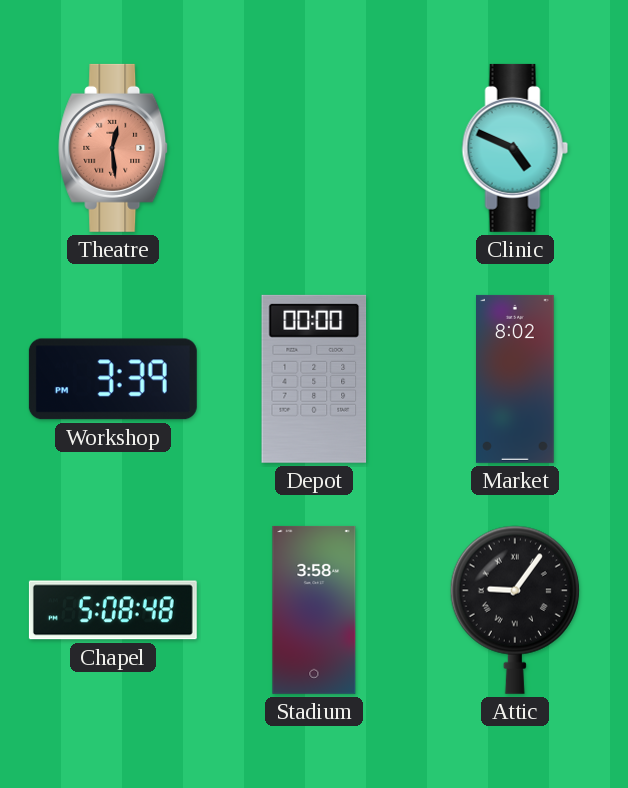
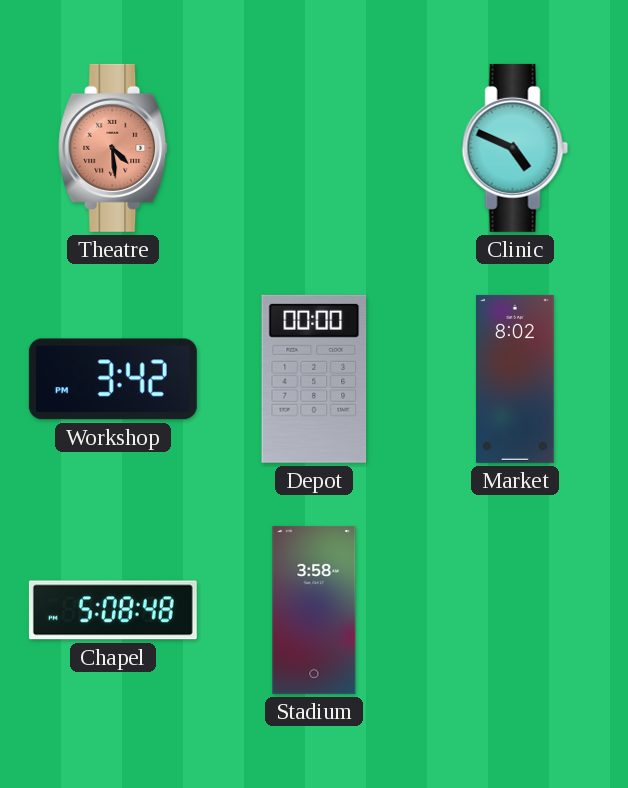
Theatre: 12:29 -> 4:29 (114, 148)
Workshop: 3:39 -> 3:42 (113, 379)
Attic: 9:06 -> none (515, 610)
